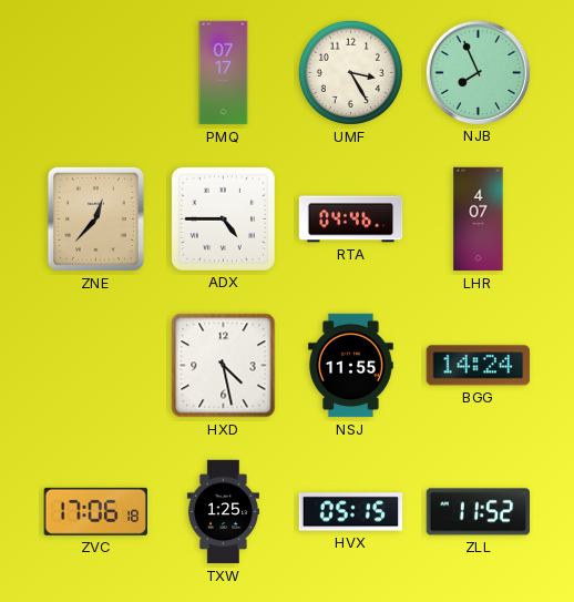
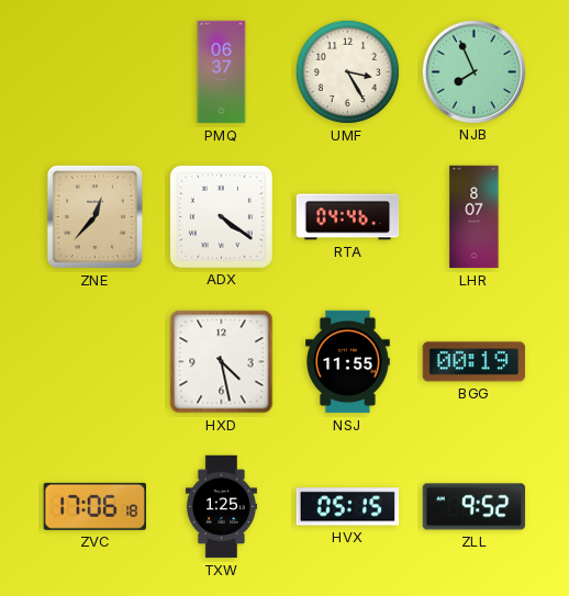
PMQ: 07:17 -> 06:37 (222, 72)
ADX: 4:45 -> 4:21 (221, 216)
LHR: 4:07 -> 8:07 (475, 217)
BGG: 14:24 -> 00:19 (475, 362)
ZLL: 11:52 -> 9:52 (475, 507)
